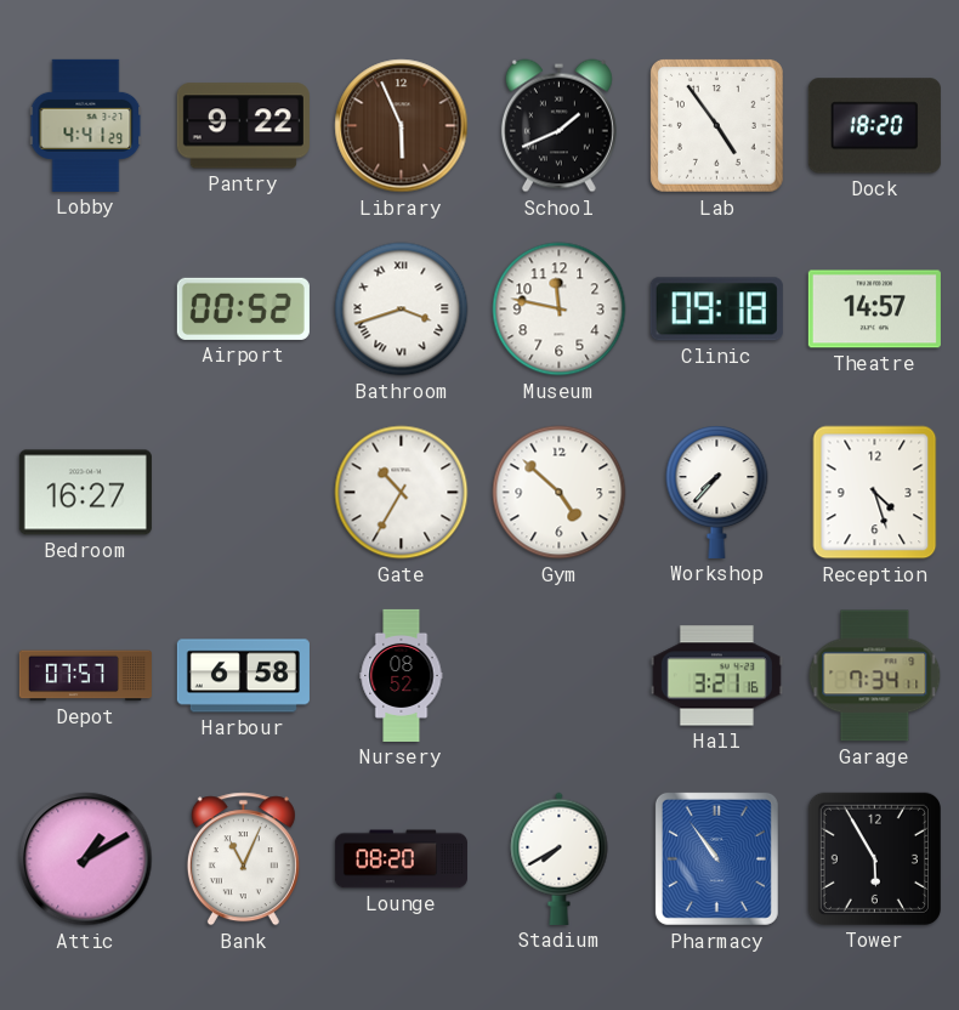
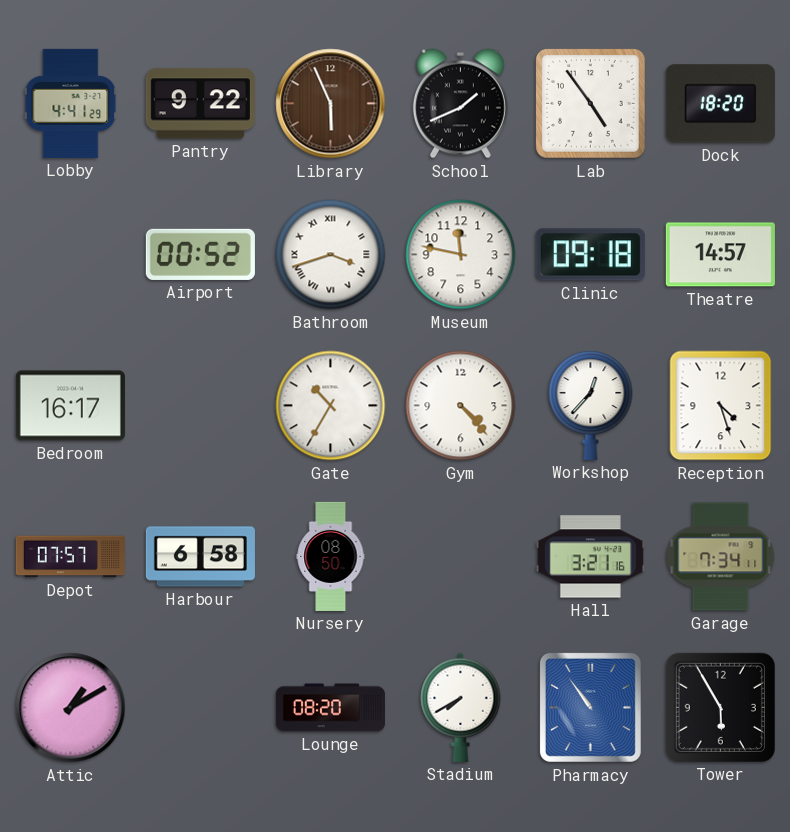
Bedroom: 16:27 -> 16:17 (70, 406)
Gym: 4:52 -> 4:23 (461, 406)
Workshop: 7:37 -> 12:37 (591, 405)
Nursery: 08:52 -> 08:50 (331, 556)
Bank: 11:04 -> none (243, 859)
